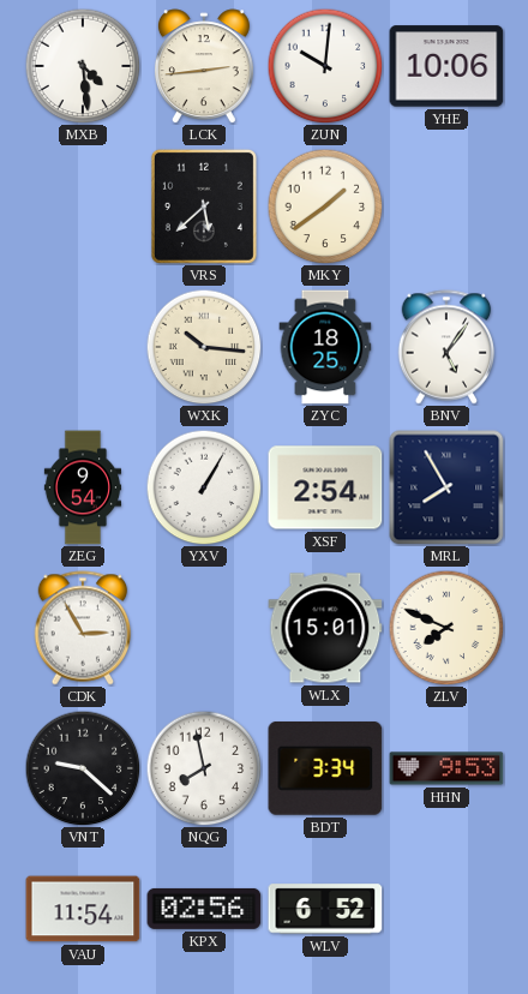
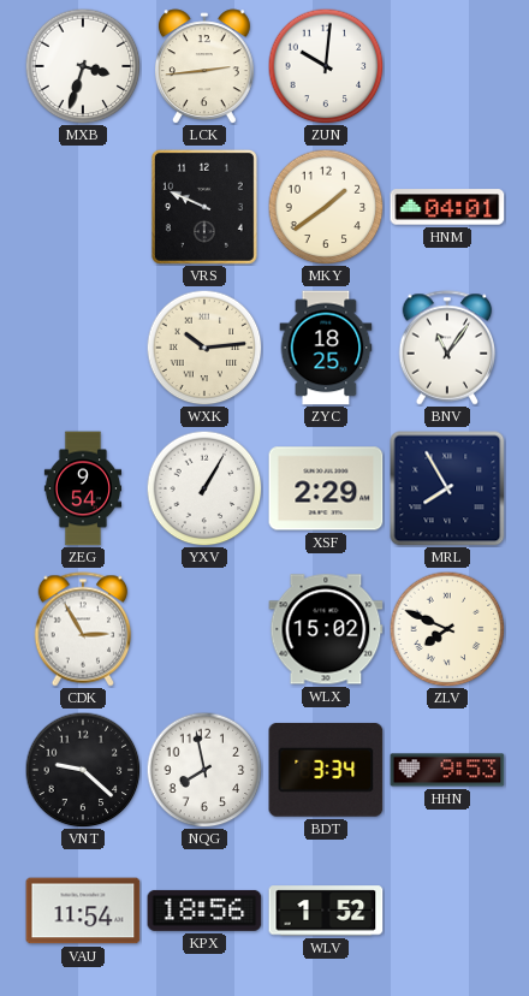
MXB: 4:29 -> 3:33 (83, 66)
YHE: 10:06 -> none (446, 66)
VRS: 5:38 -> 9:49 (204, 207)
HNM: none -> 04:01 (447, 207)
WXK: 10:16 -> 10:14 (204, 348)
BNV: 5:06 -> 11:06 (447, 348)
XSF: 2:54 -> 2:29 (326, 488)
WLX: 15:01 -> 15:02 (326, 629)
KPX: 02:56 -> 18:56 (204, 911)
WLV: 6:52 -> 1:52 (326, 911)
